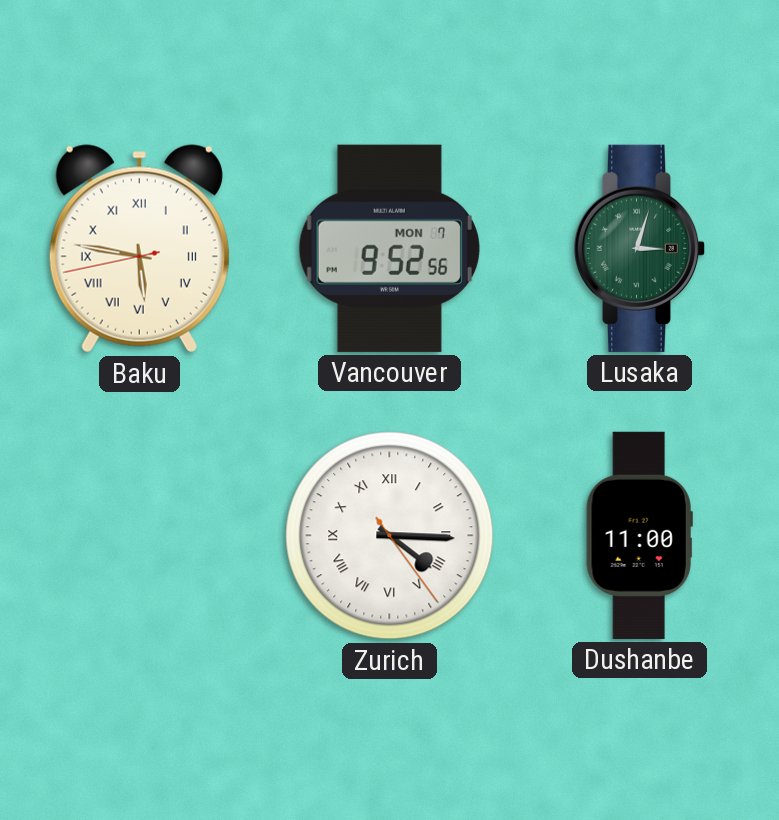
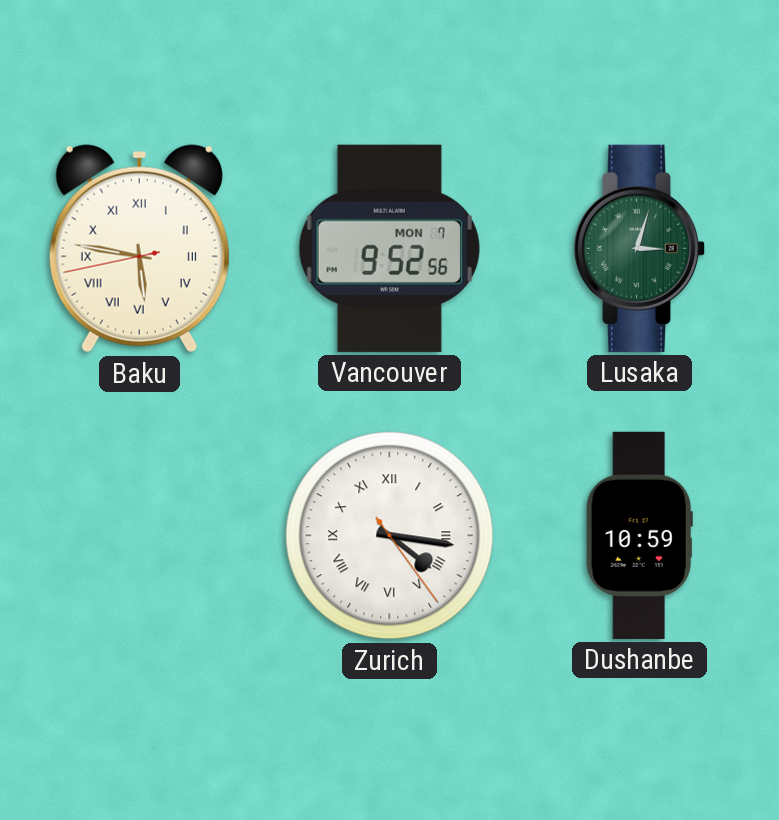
Zurich: 4:15 -> 4:16 (390, 536)
Dushanbe: 11:00 -> 10:59 (639, 535)
